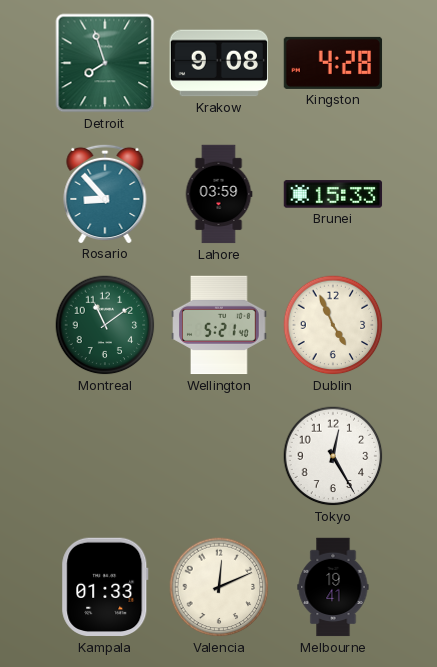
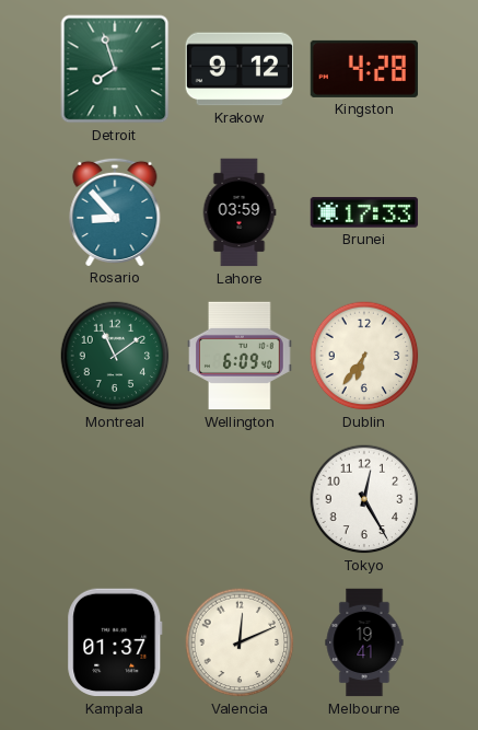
Krakow: 9:08 -> 9:12 (238, 69)
Brunei: 15:33 -> 17:33 (364, 212)
Wellington: 5:21 -> 6:09 (240, 356)
Dublin: 4:56 -> 6:36 (364, 356)
Kampala: 01:33 -> 01:37 (115, 642)
